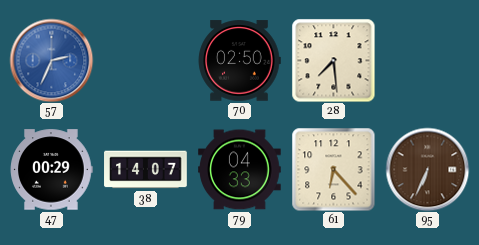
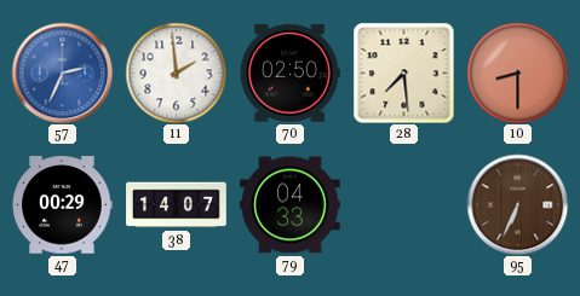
11: none -> 1:59 (176, 72)
10: none -> 8:30 (517, 72)
61: 6:23 -> none (333, 169)
